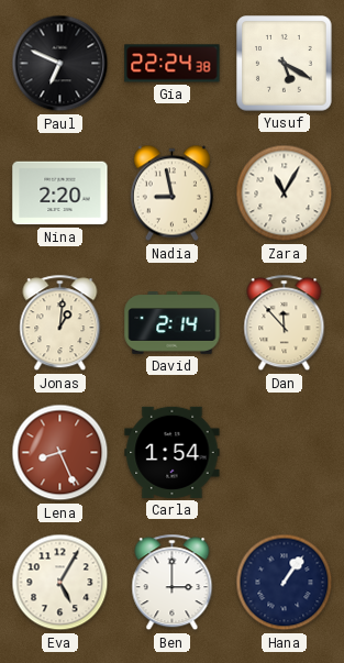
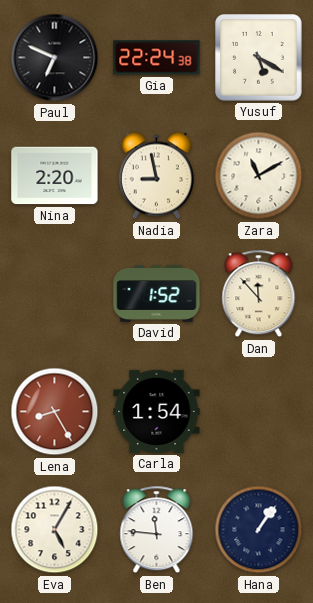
Zara: 11:05 -> 11:10 (259, 176)
Jonas: 1:01 -> none (60, 323)
David: 2:14 -> 1:52 (157, 294)
Lena: 8:26 -> 8:25 (55, 412)
Ben: 3:00 -> 11:46 (157, 530)
